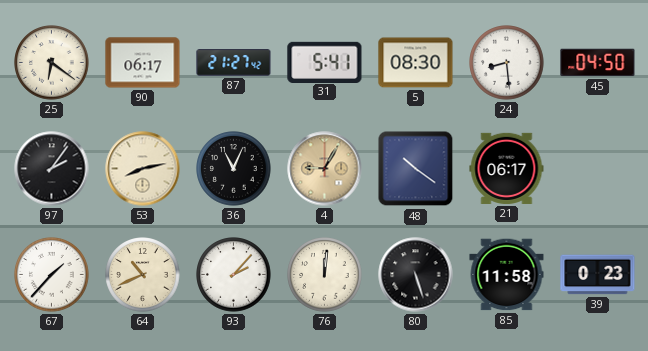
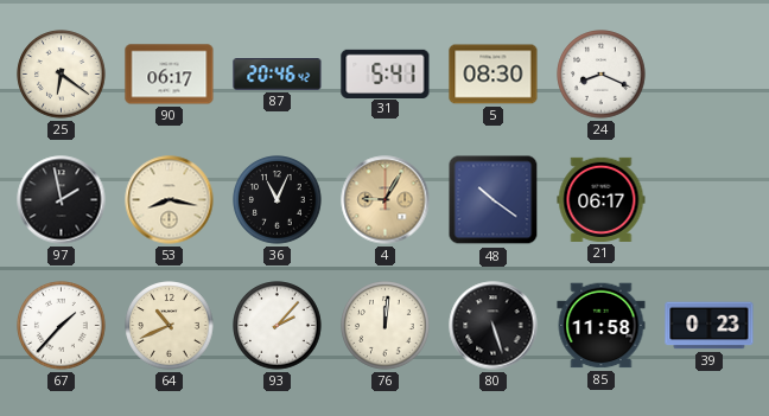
87: 21:27 -> 20:46 (278, 75)
24: 8:29 -> 8:19 (602, 75)
45: 04:50 -> none (598, 63)
97: 2:06 -> 1:58 (62, 200)
53: 8:13 -> 8:17 (170, 200)
